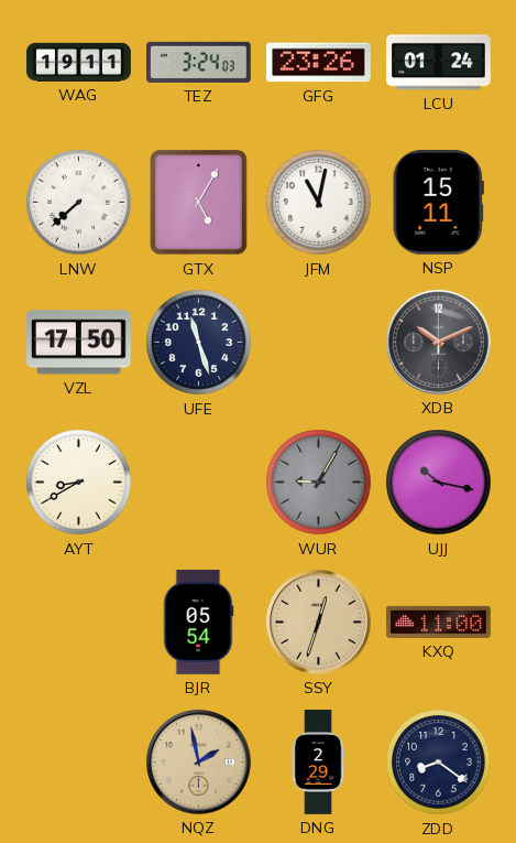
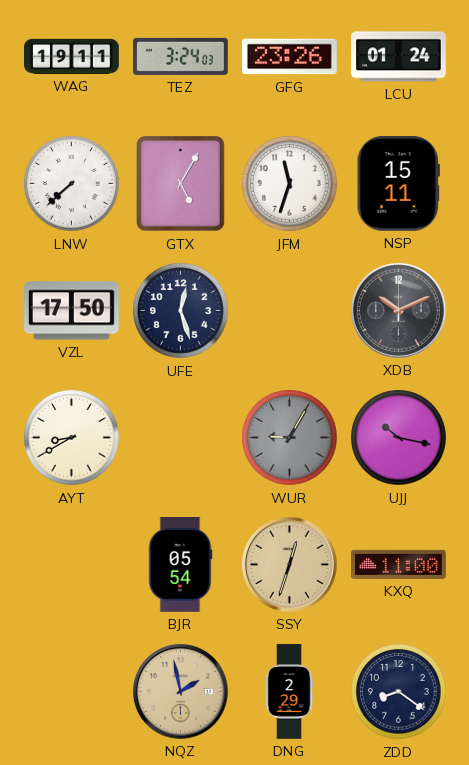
JFM: 11:02 -> 11:33 (290, 184)
UFE: 11:27 -> 12:27 (181, 311)
